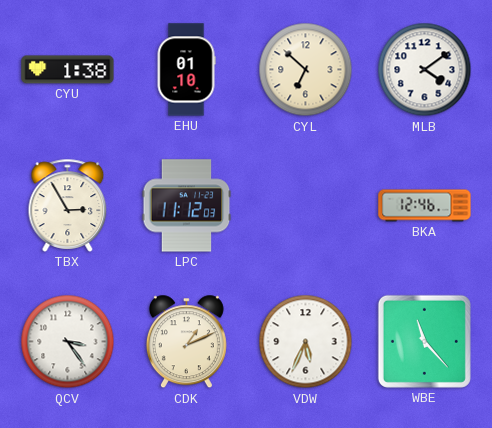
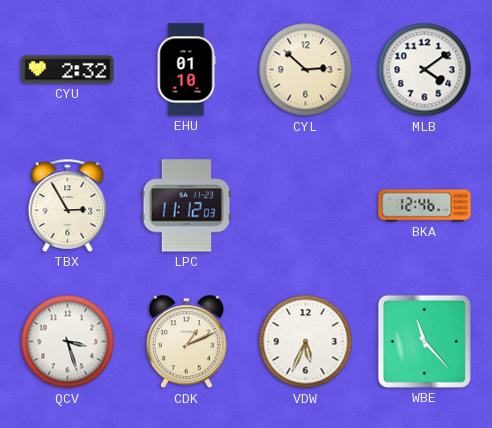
CYU: 1:38 -> 2:32 (68, 70)
CYL: 6:52 -> 2:52 (306, 70)
QCV: 3:24 -> 3:27 (68, 342)
